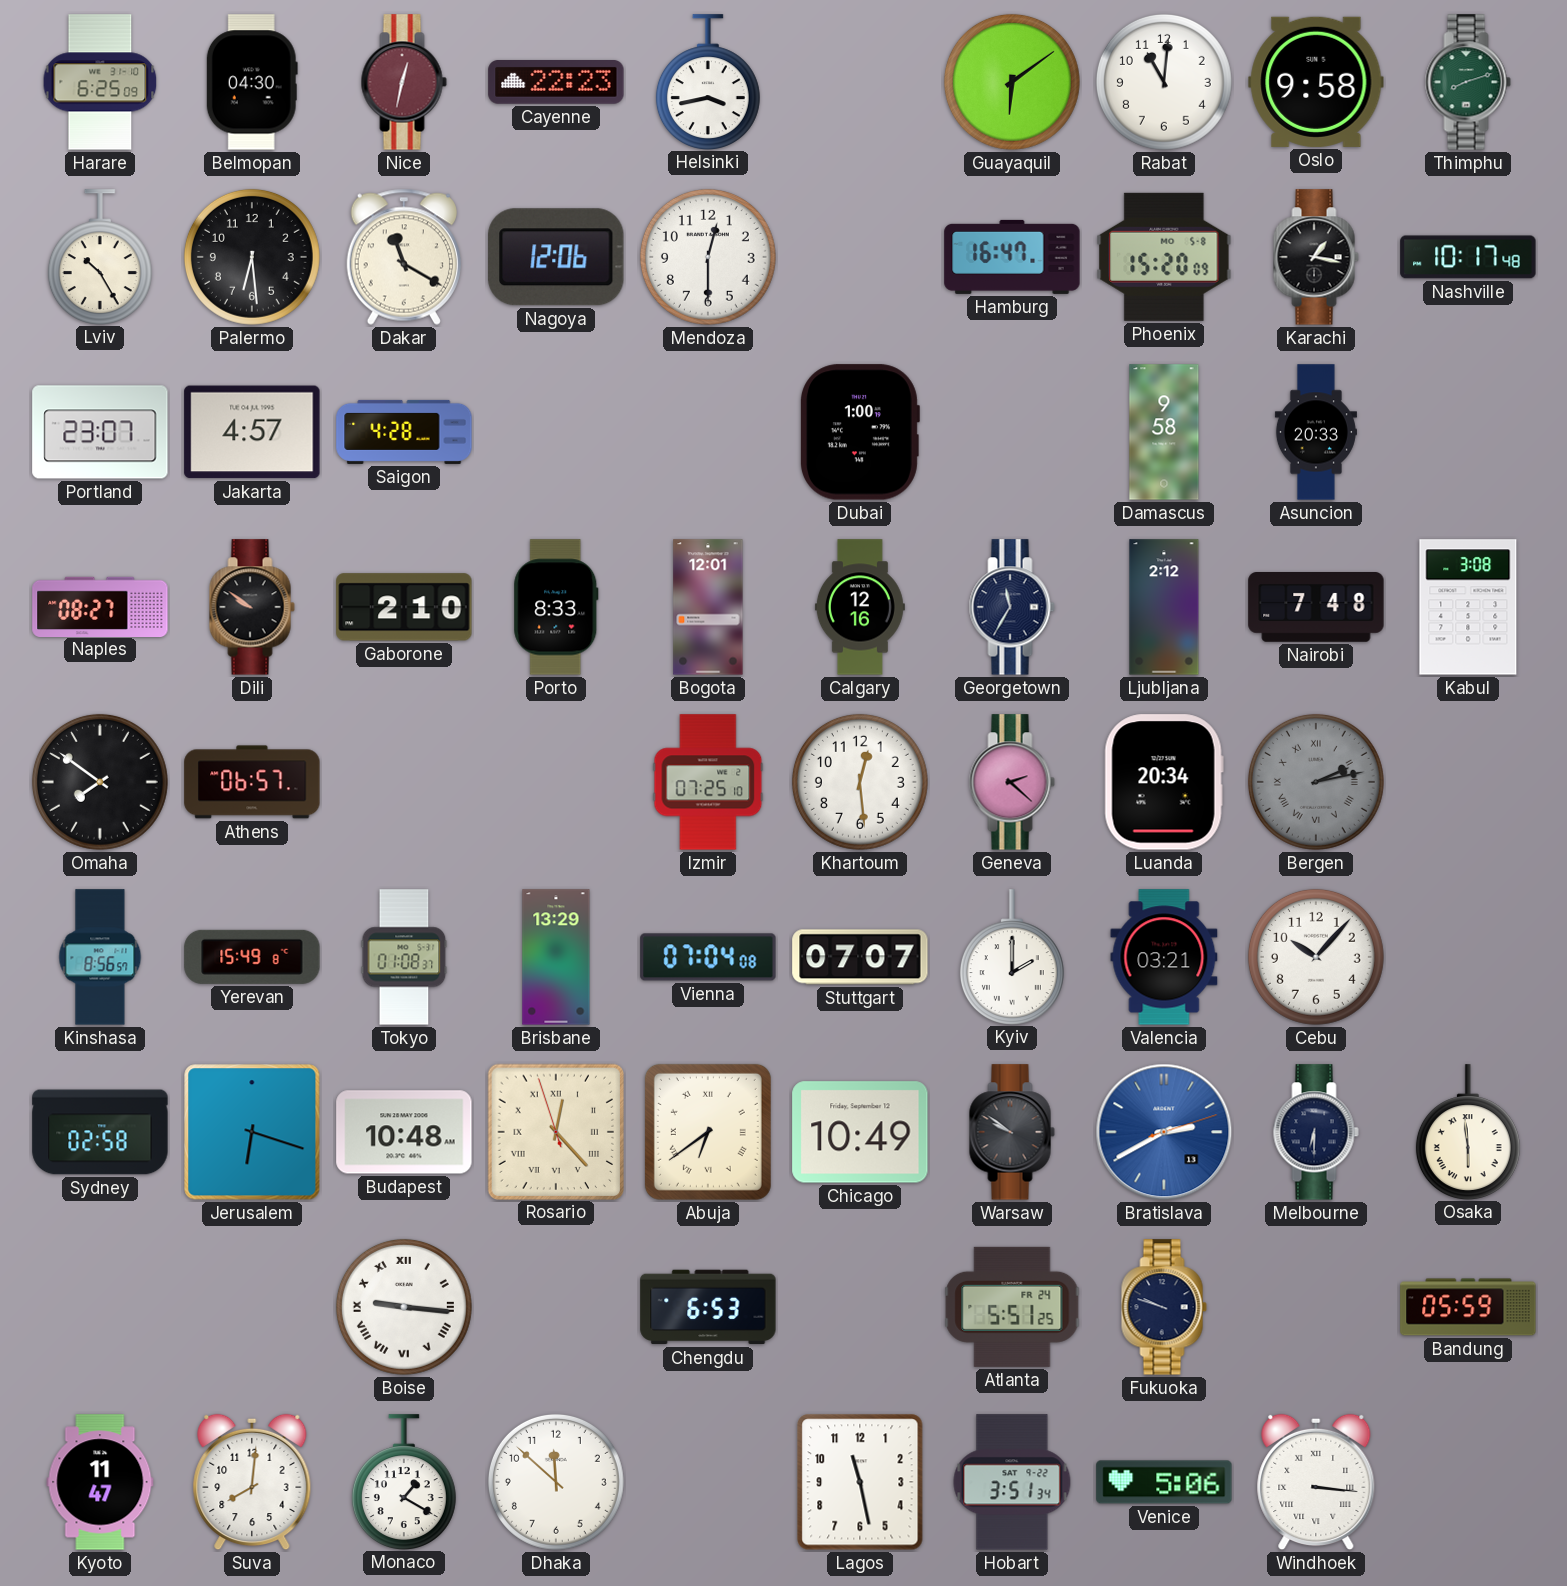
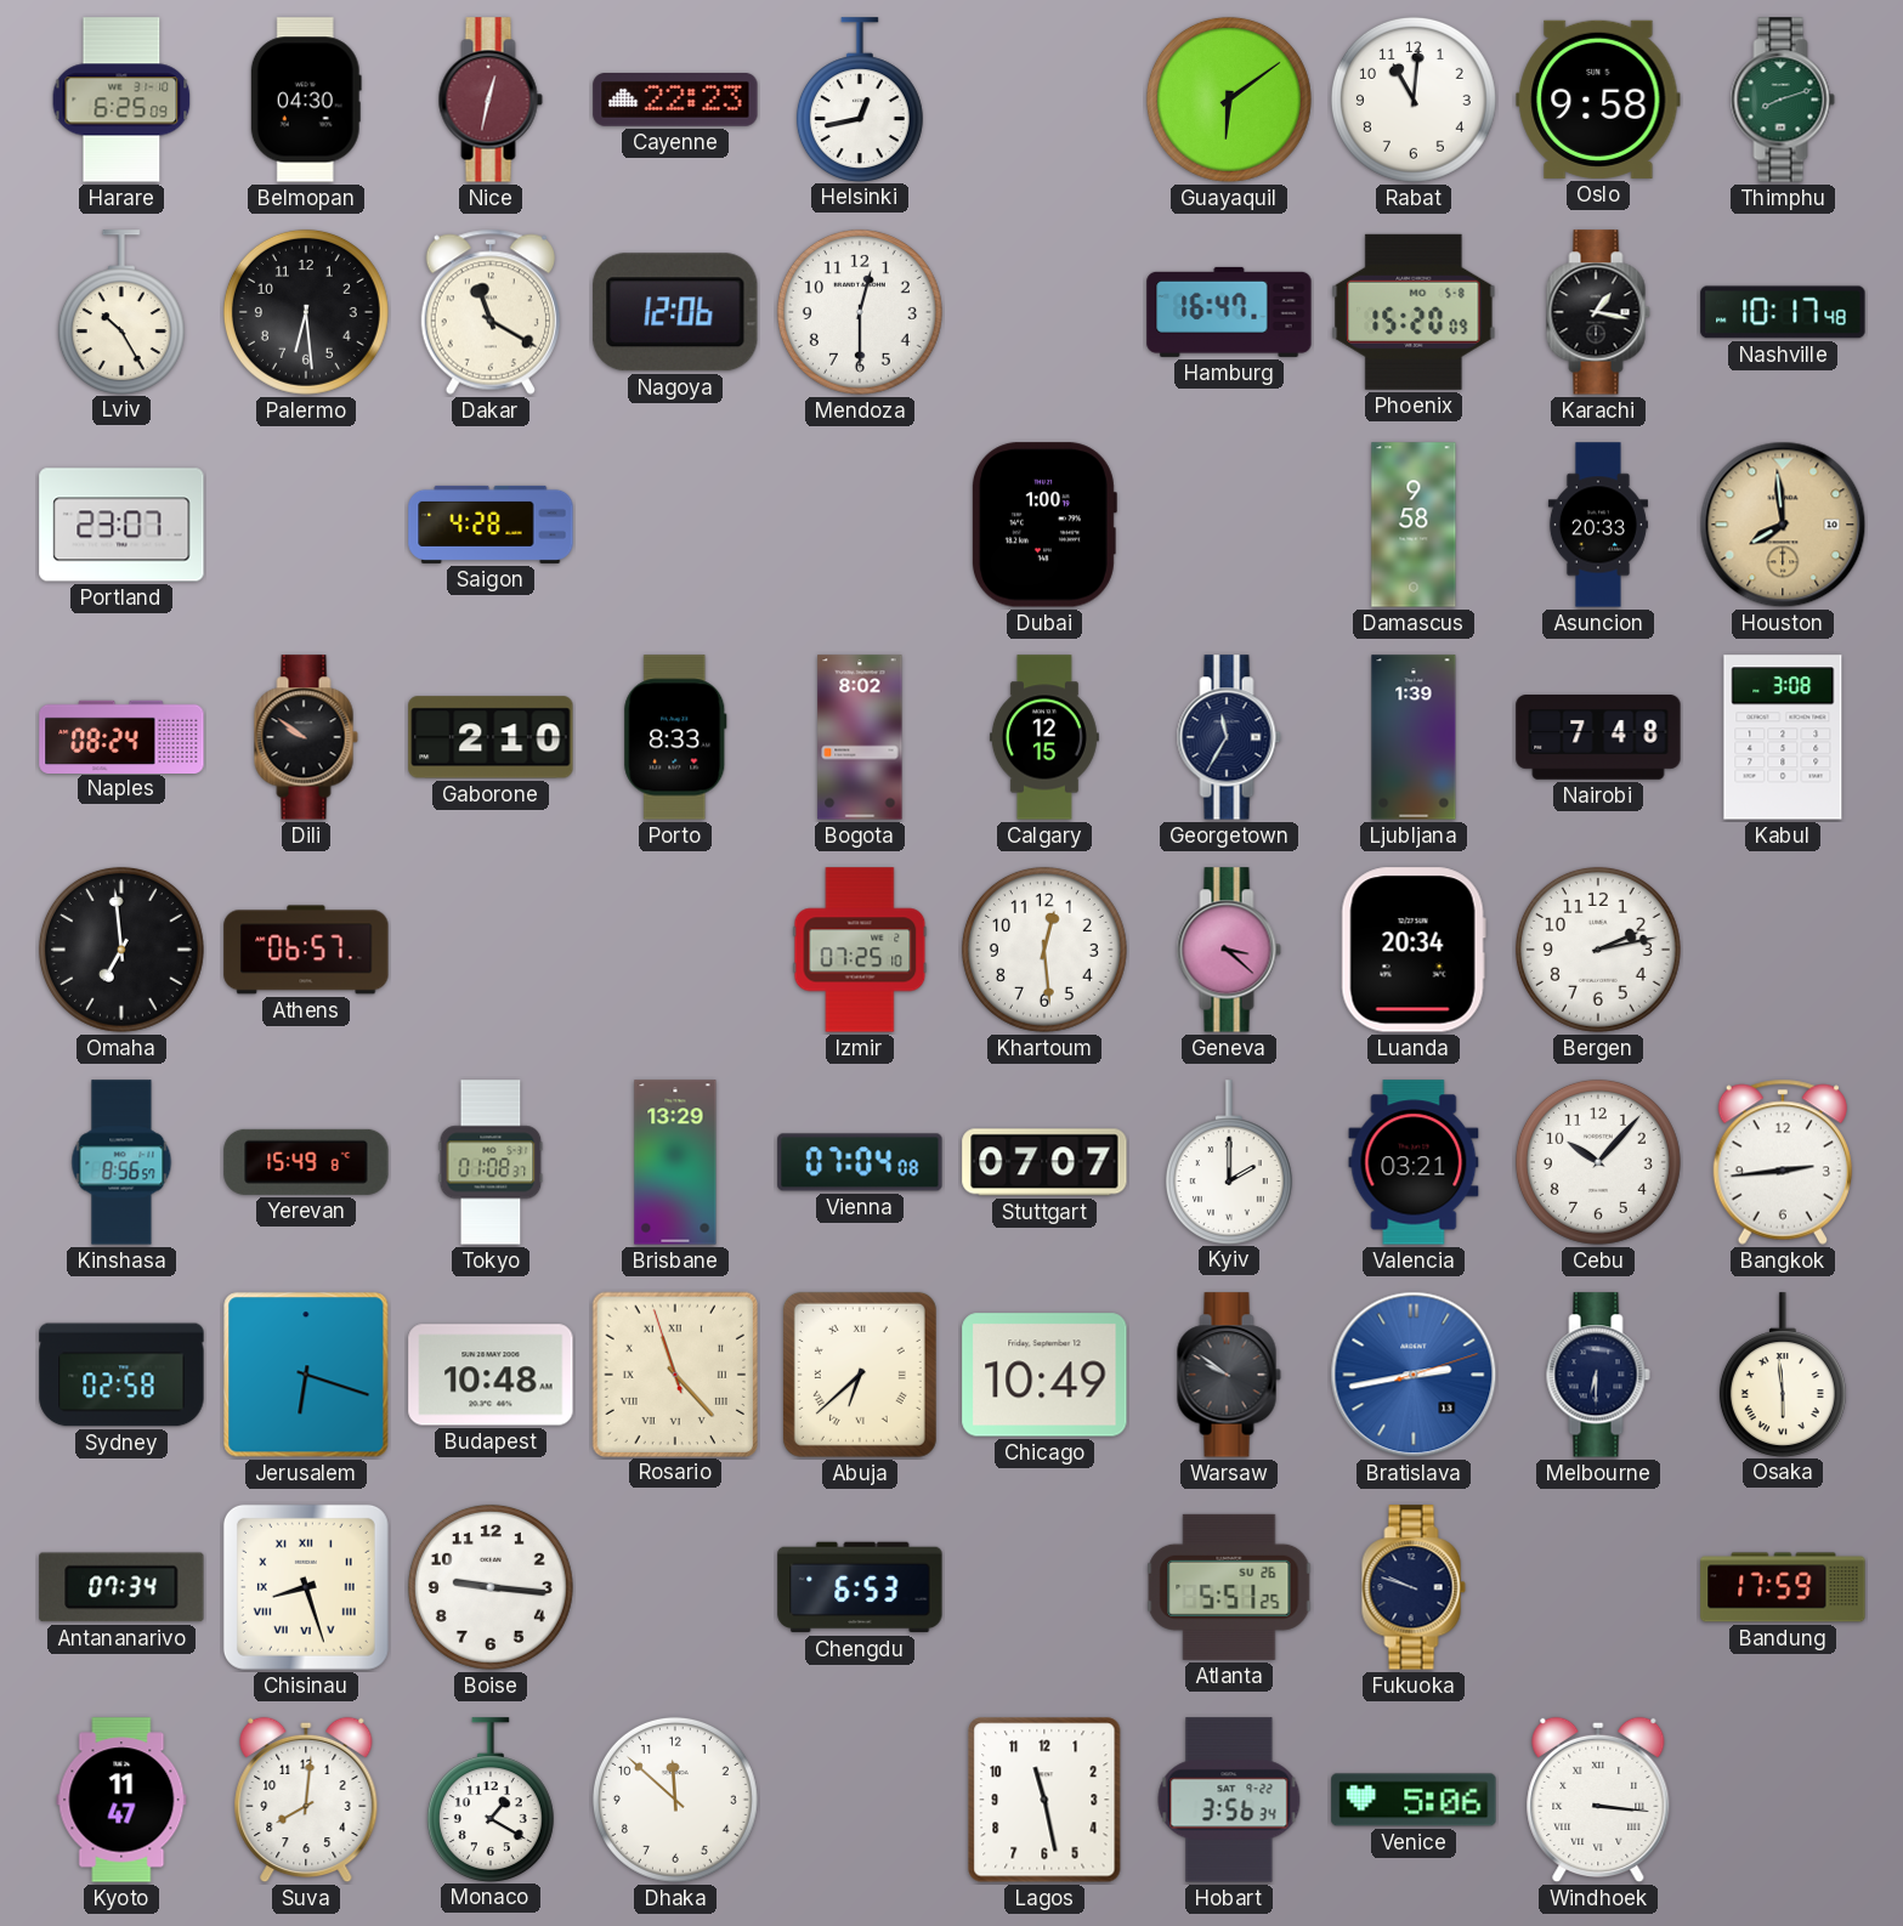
Helsinki: 3:43 -> 12:43 (860, 100)
Jakarta: 4:57 -> none (252, 432)
Houston: none -> 7:59 (1783, 525)
Naples: 08:27 -> 08:24 (121, 736)
Bogota: 12:01 -> 8:02 (860, 737)
Calgary: 12:16 -> 12:15 (1044, 737)
Ljubljana: 2:12 -> 1:39 (1414, 737)
Omaha: 7:51 -> 6:59 (121, 950)
Geneva: 2:22 -> 3:22 (1229, 950)
Bergen dial: grey -> white (1598, 950)
Bergen numerals: Roman -> Arabic (1598, 950)
Bangkok: none -> 2:44 (1783, 1162)
Rosario: 12:22 -> 11:22 (674, 1373)
Abuja: 6:39 -> 6:38 (860, 1375)
Bratislava: 2:40 -> 2:43 (1414, 1375)
Antananarivo: none -> 07:34 (121, 1587)
Chisinau: none -> 8:27 (306, 1587)
Boise numerals: Roman -> Arabic (491, 1587)
Atlanta date: FR 24 -> SU 26 (1229, 1587)
Bandung: 05:59 -> 17:59 (1783, 1587)
Hobart: 3:51 -> 3:56 (1229, 1800)
